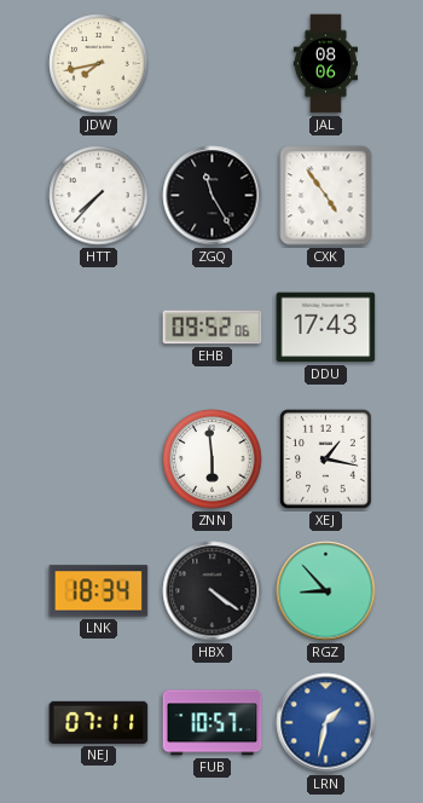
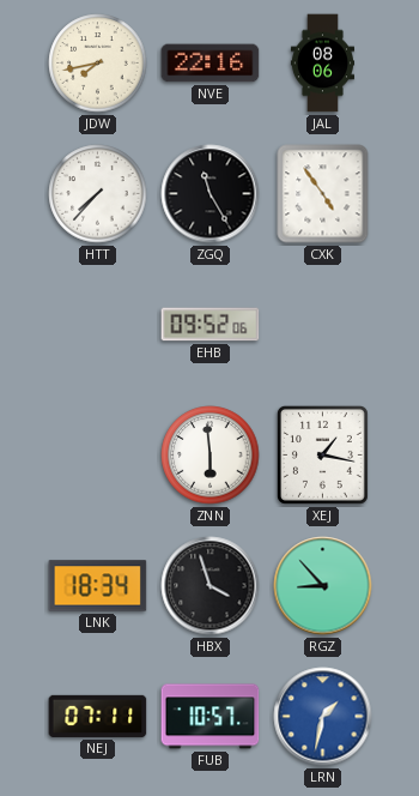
NVE: none -> 22:16 (211, 64)
DDU: 17:43 -> none (326, 328)
HBX: 4:21 -> 3:57 (211, 586)
